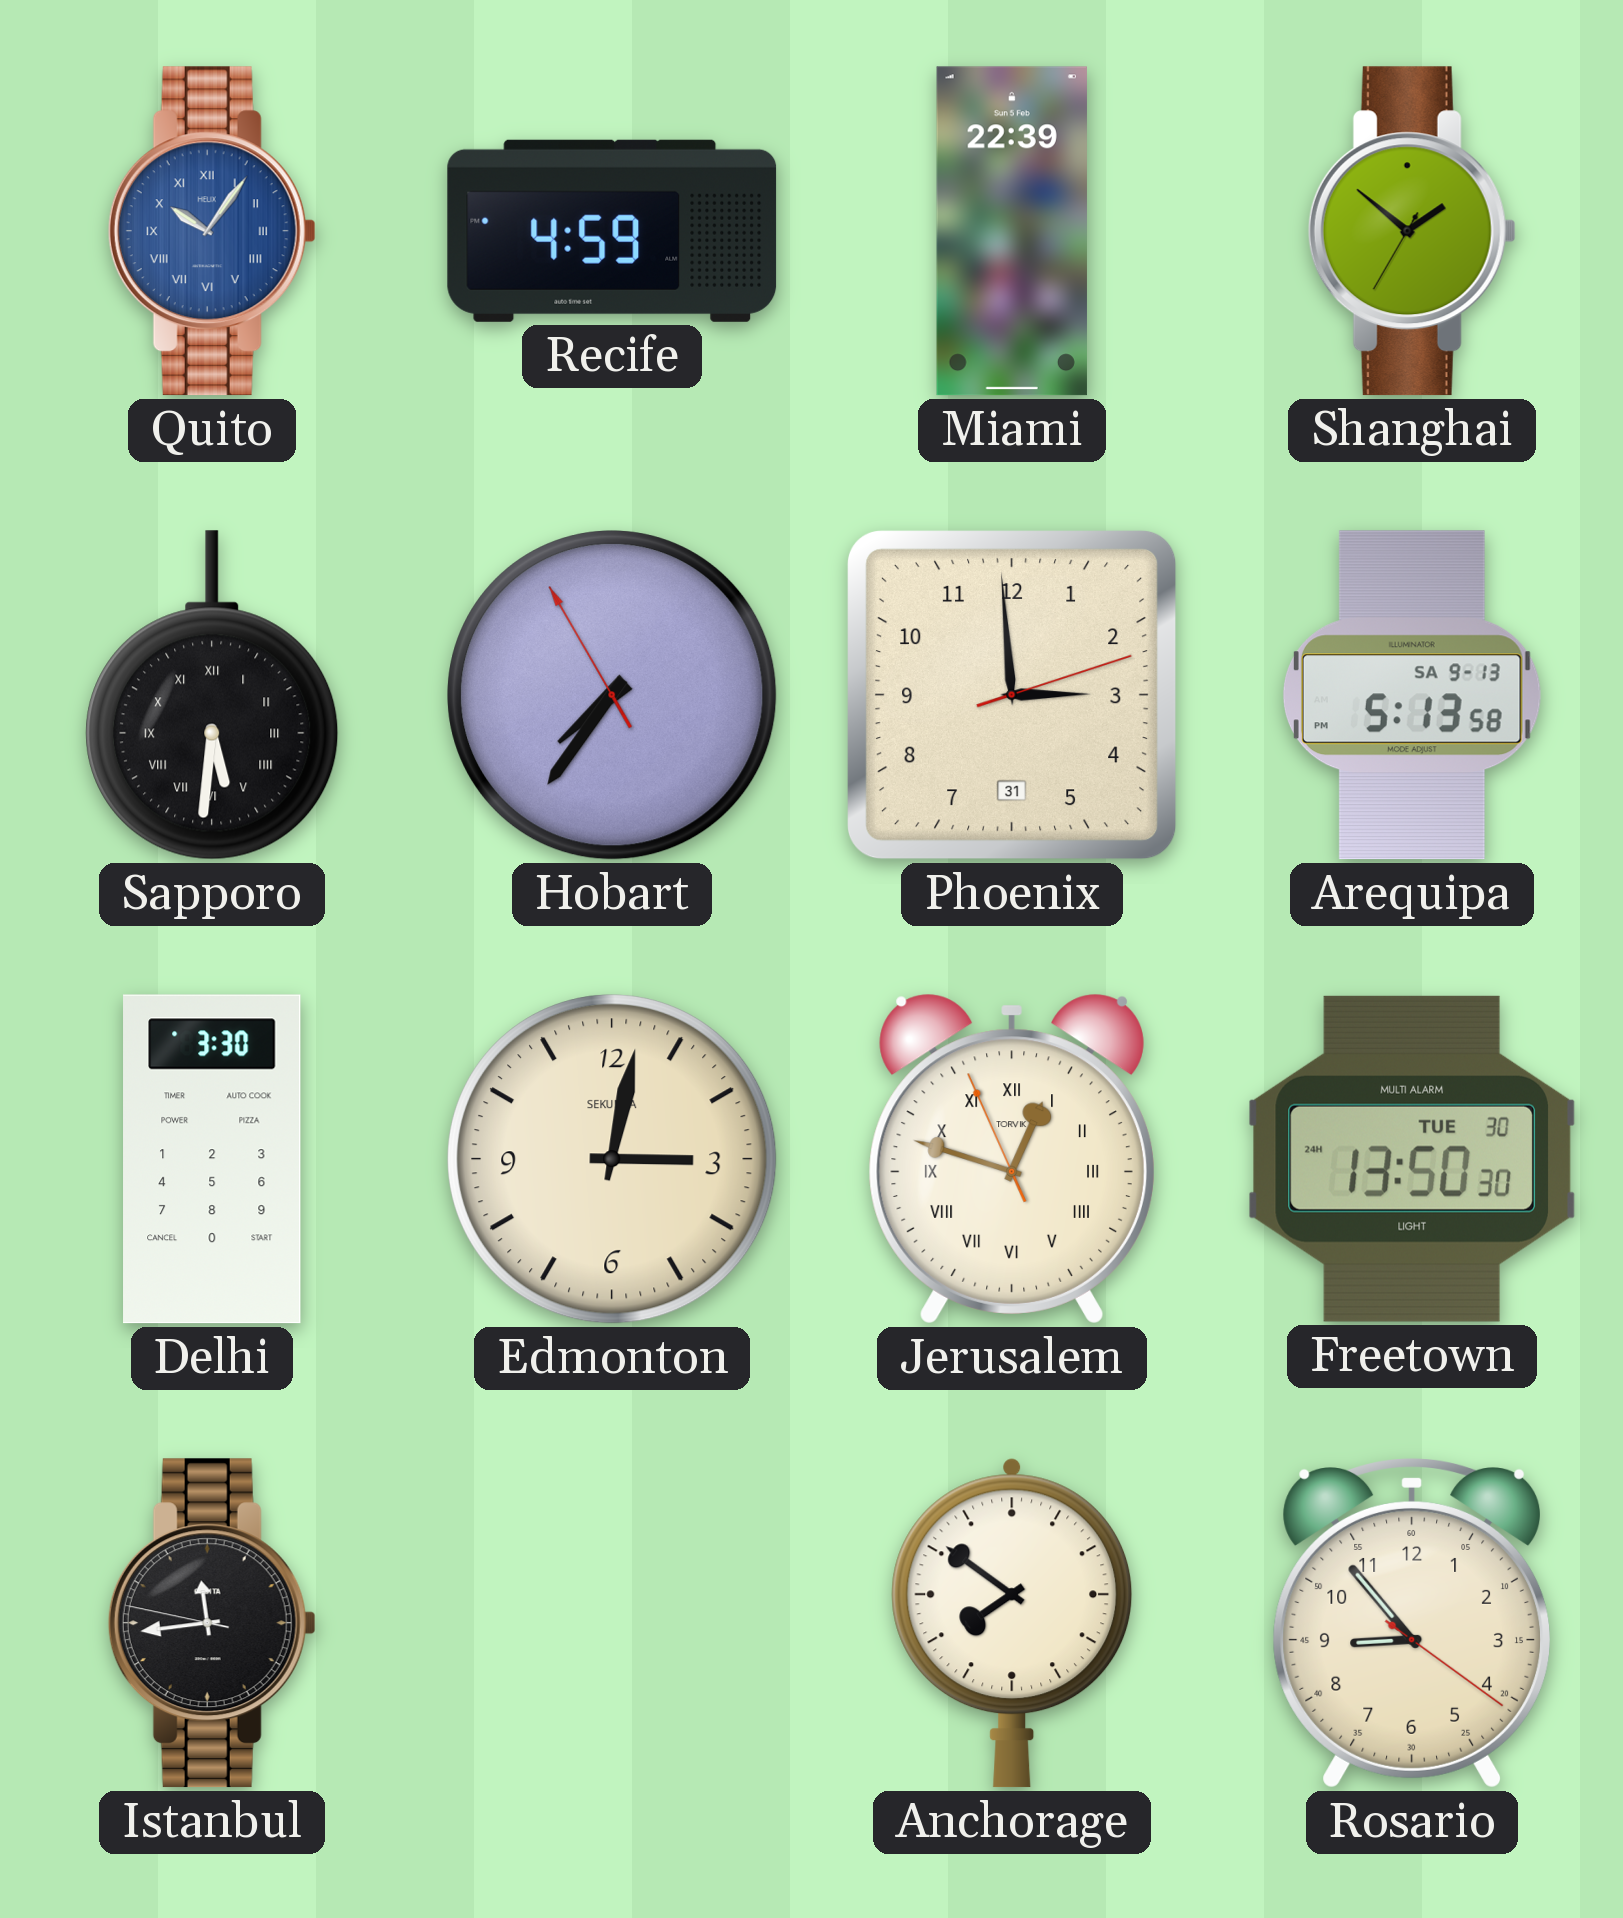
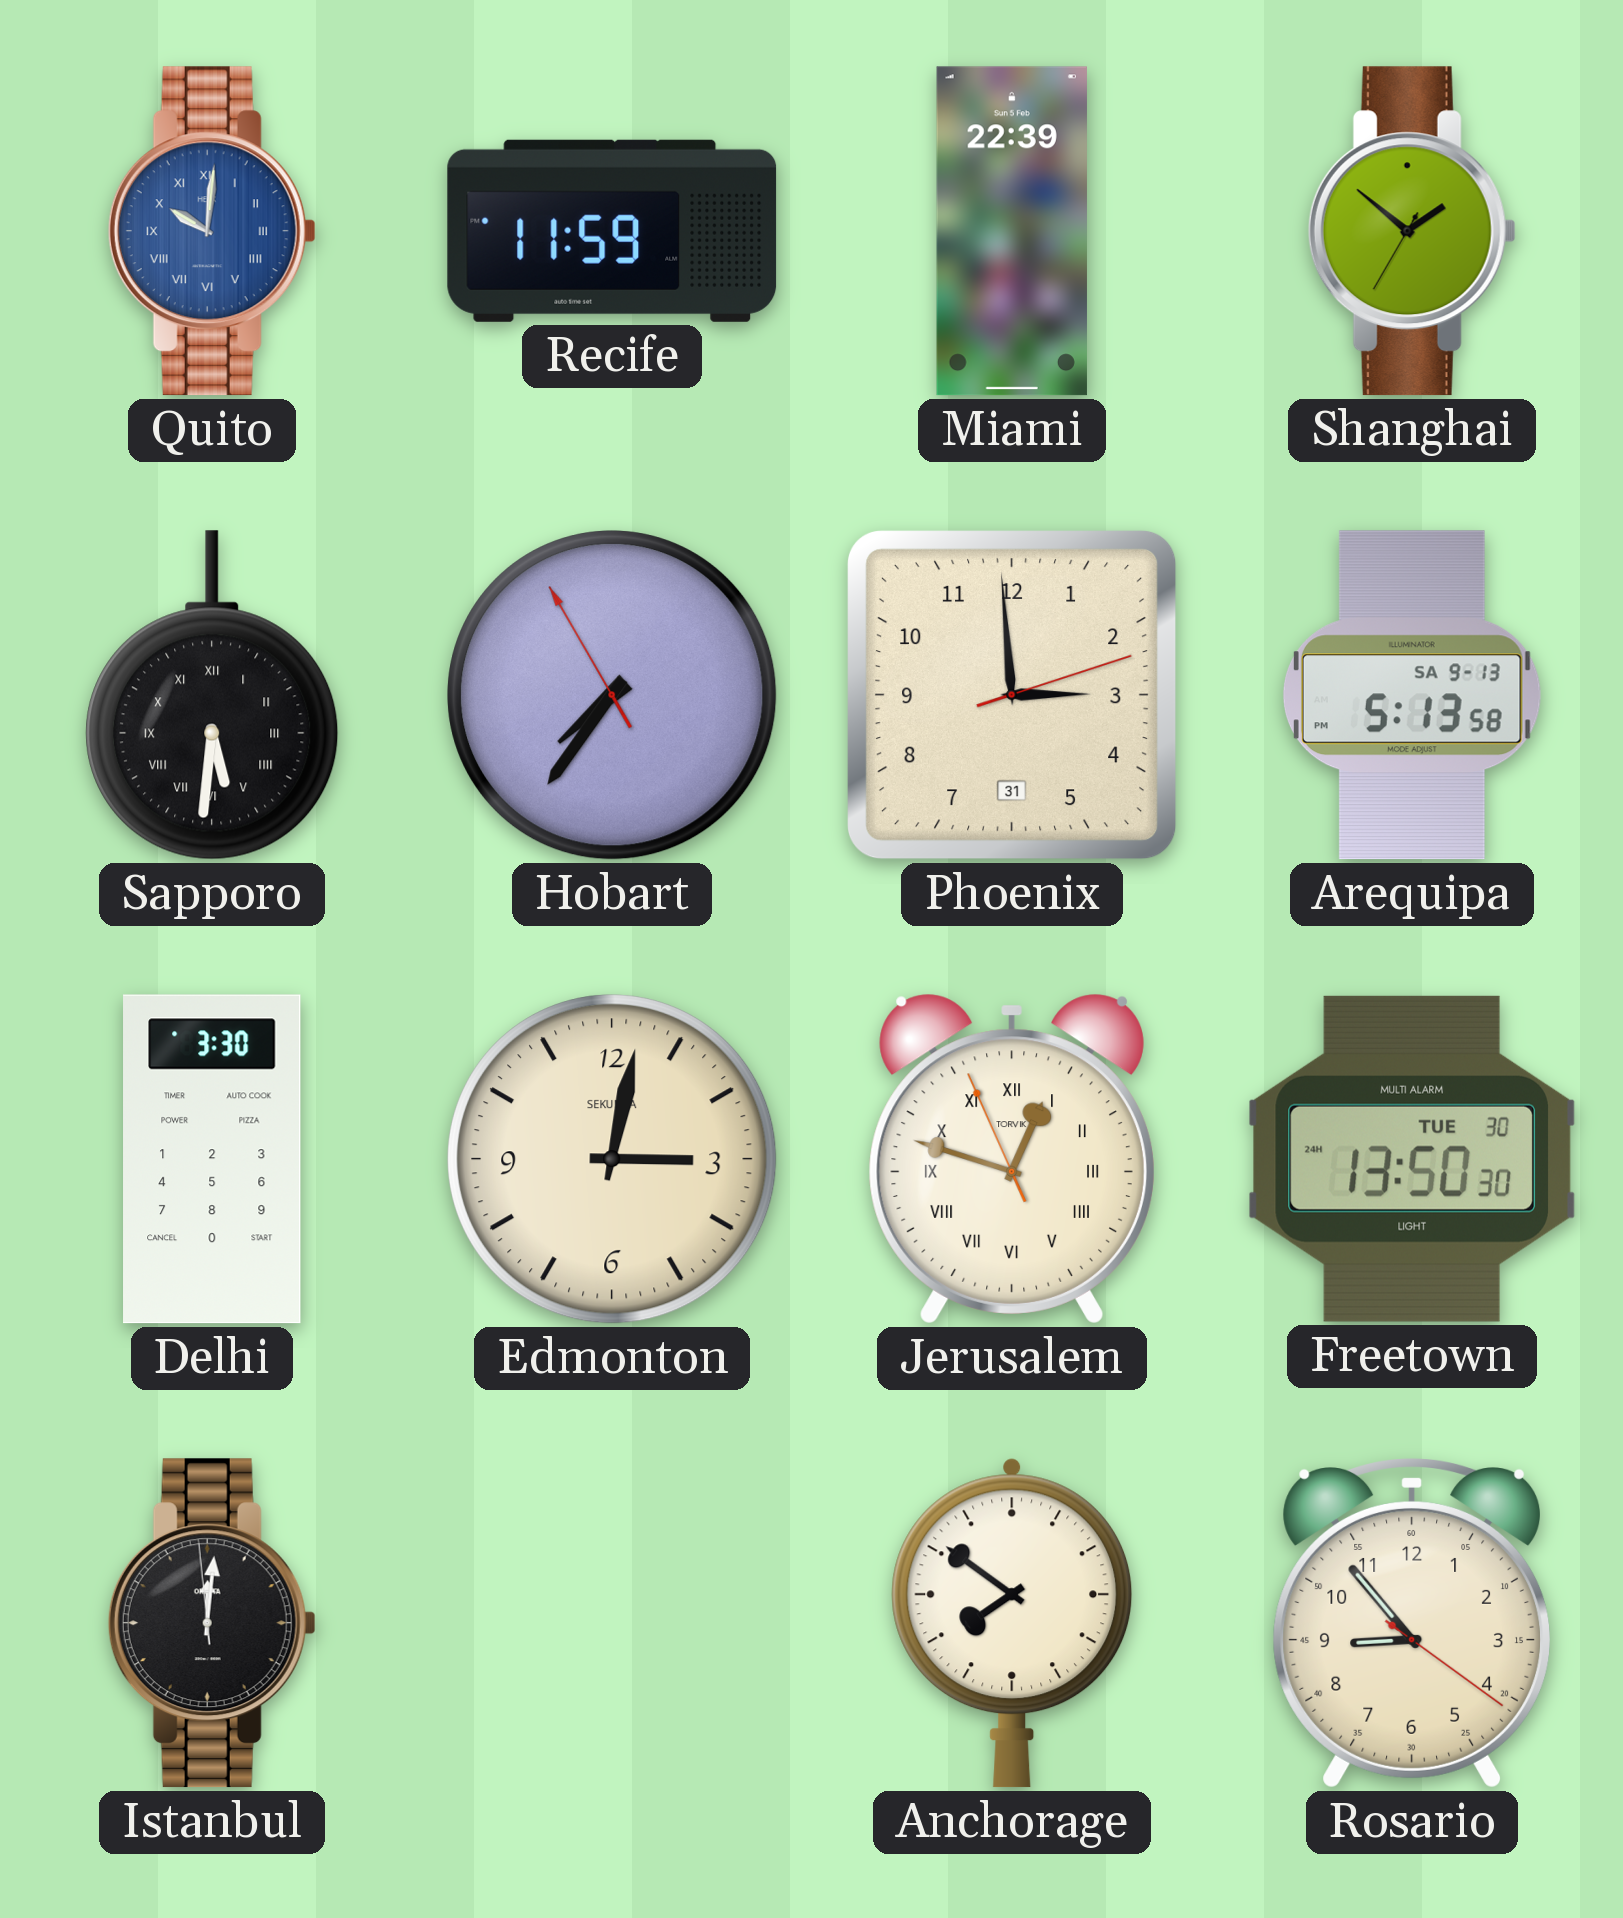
Quito: 10:06 -> 10:01 (212, 231)
Recife: 4:59 -> 11:59 (612, 231)
Istanbul: 11:43 -> 12:00 (212, 1623)
